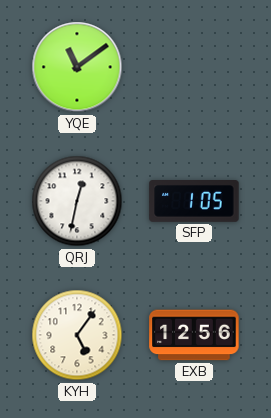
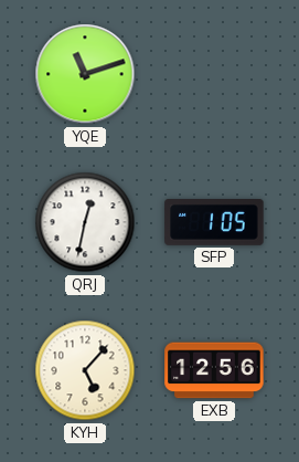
YQE: 11:09 -> 11:12 (85, 74)
KYH: 5:06 -> 5:07 (85, 370)
